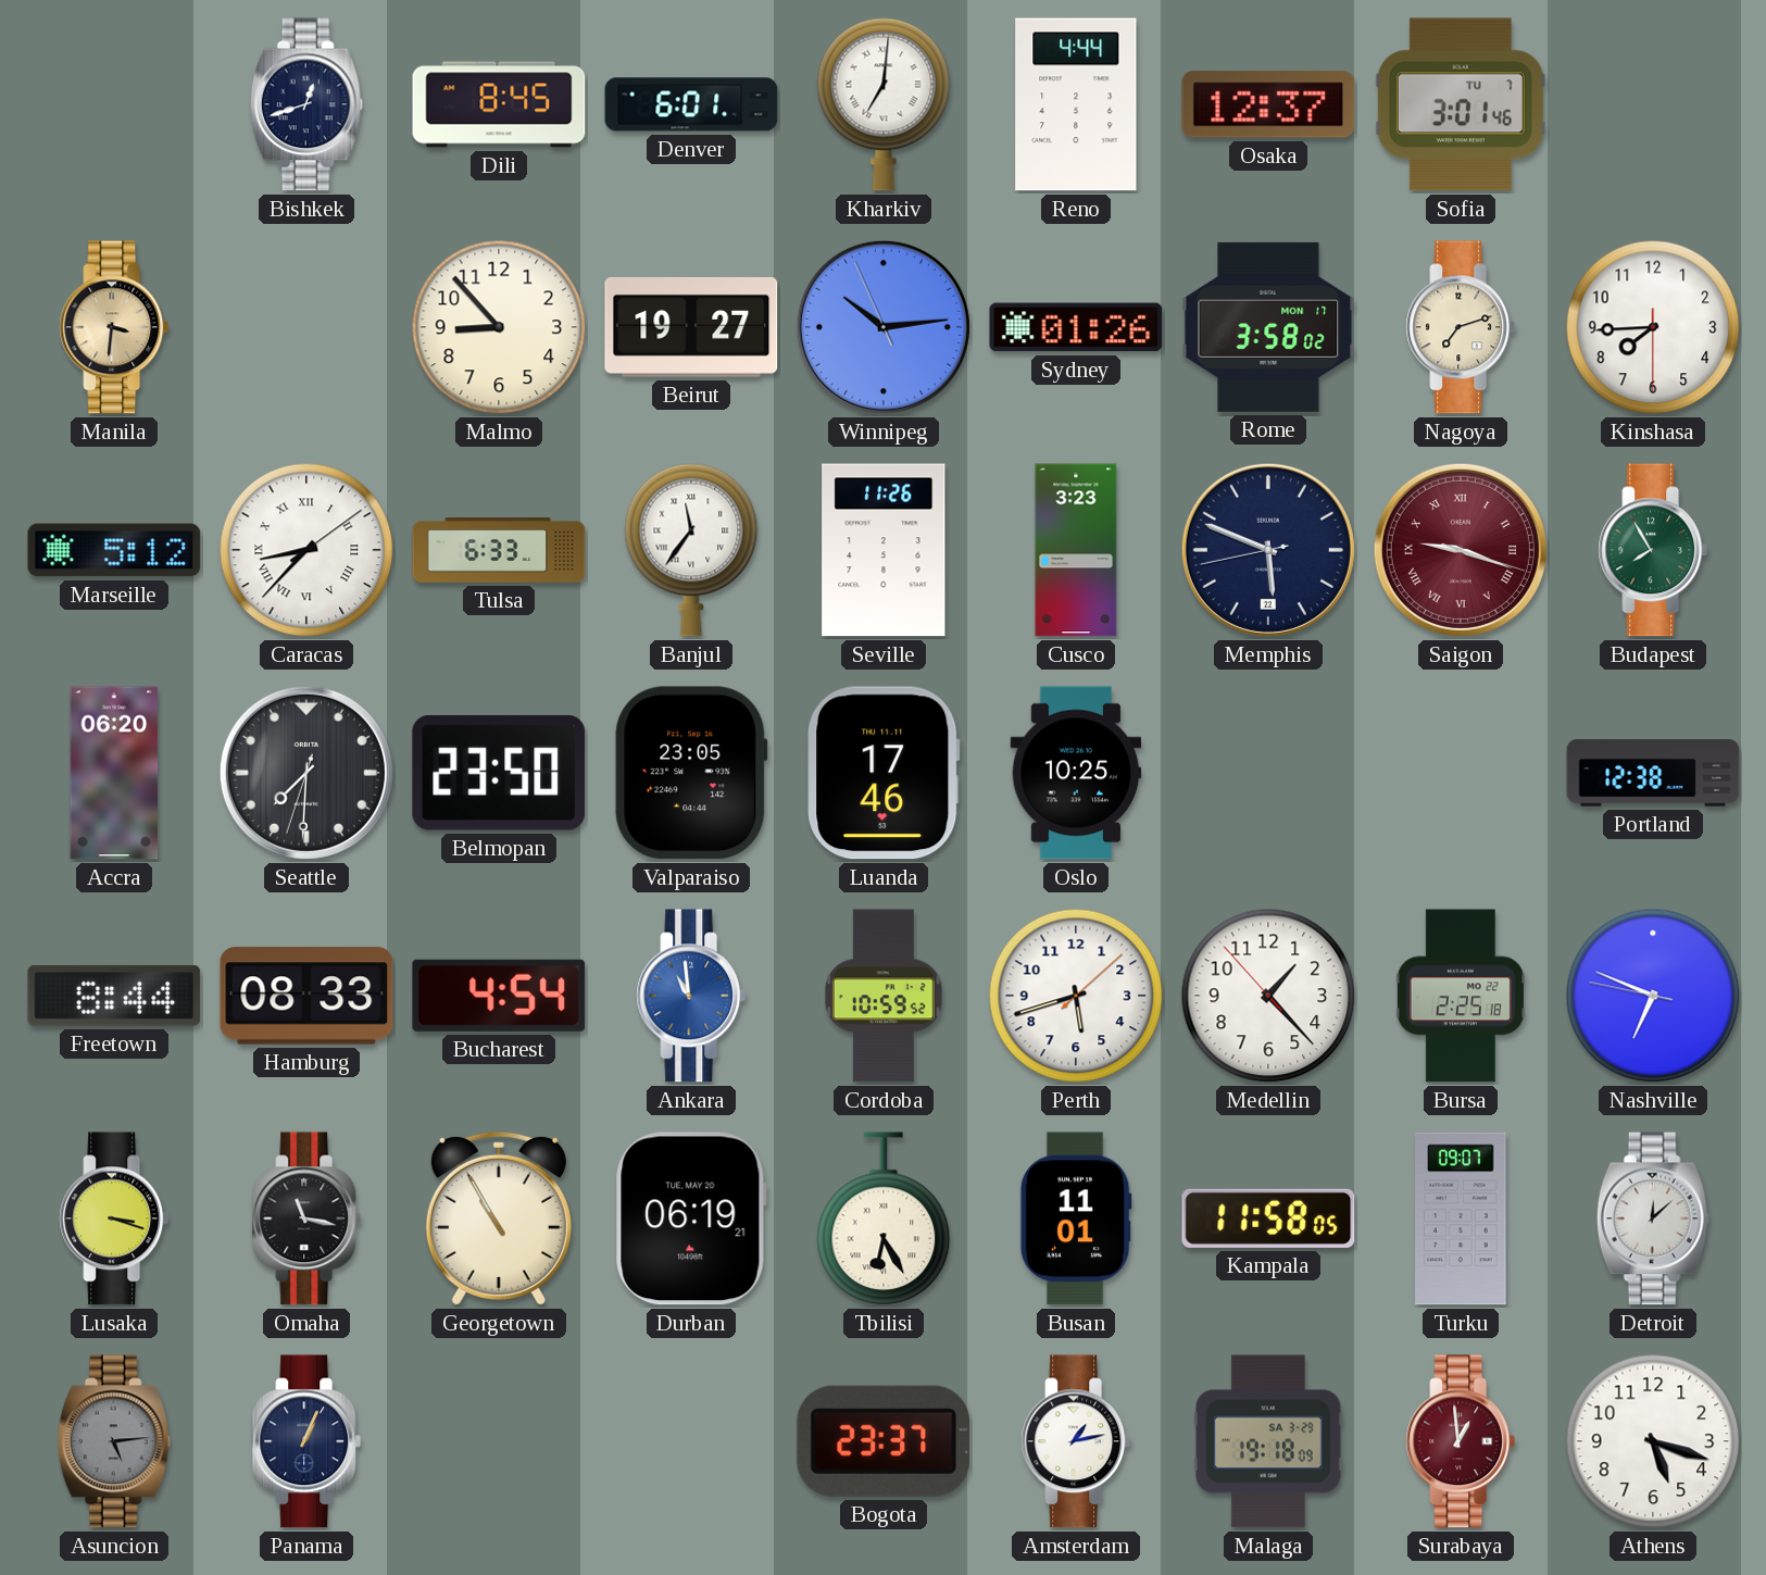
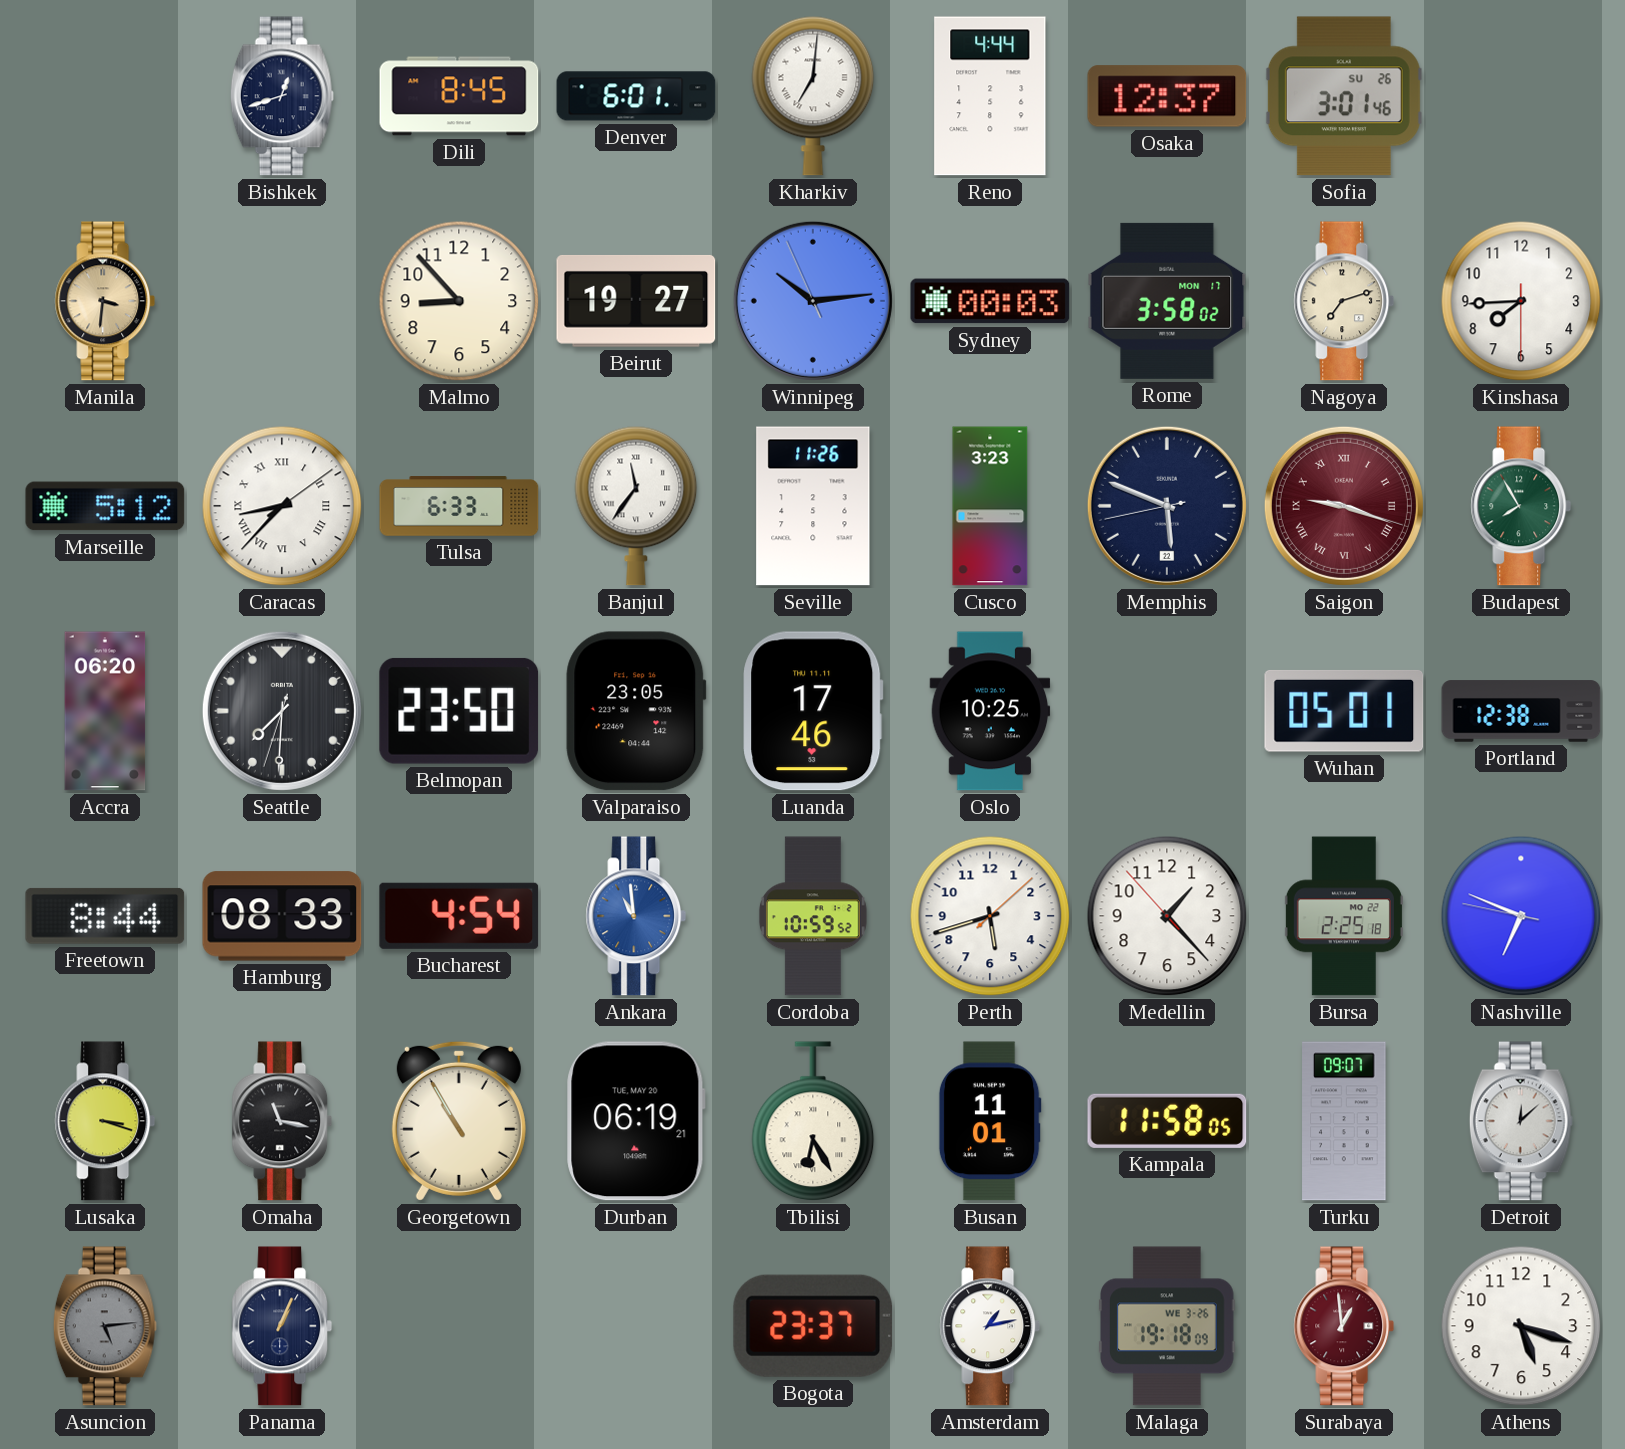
Sofia date: TU 7 -> SU 26 (1344, 96)
Sydney: 01:26 -> 00:03 (990, 301)
Wuhan: none -> 05:01 (1344, 711)
Malaga date: SA 3-29 -> WE 3-26 (1168, 1326)
